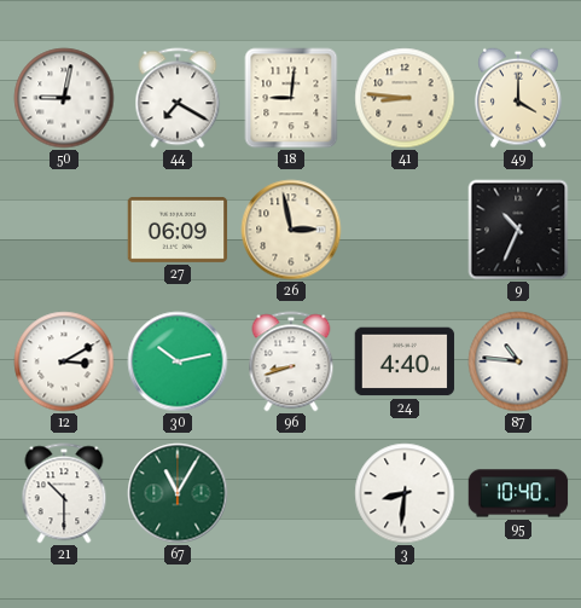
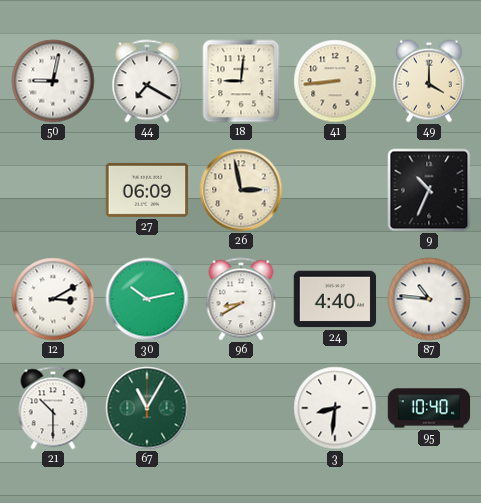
41: 8:46 -> 8:44 (335, 81)
96: 8:42 -> 8:40 (241, 299)
